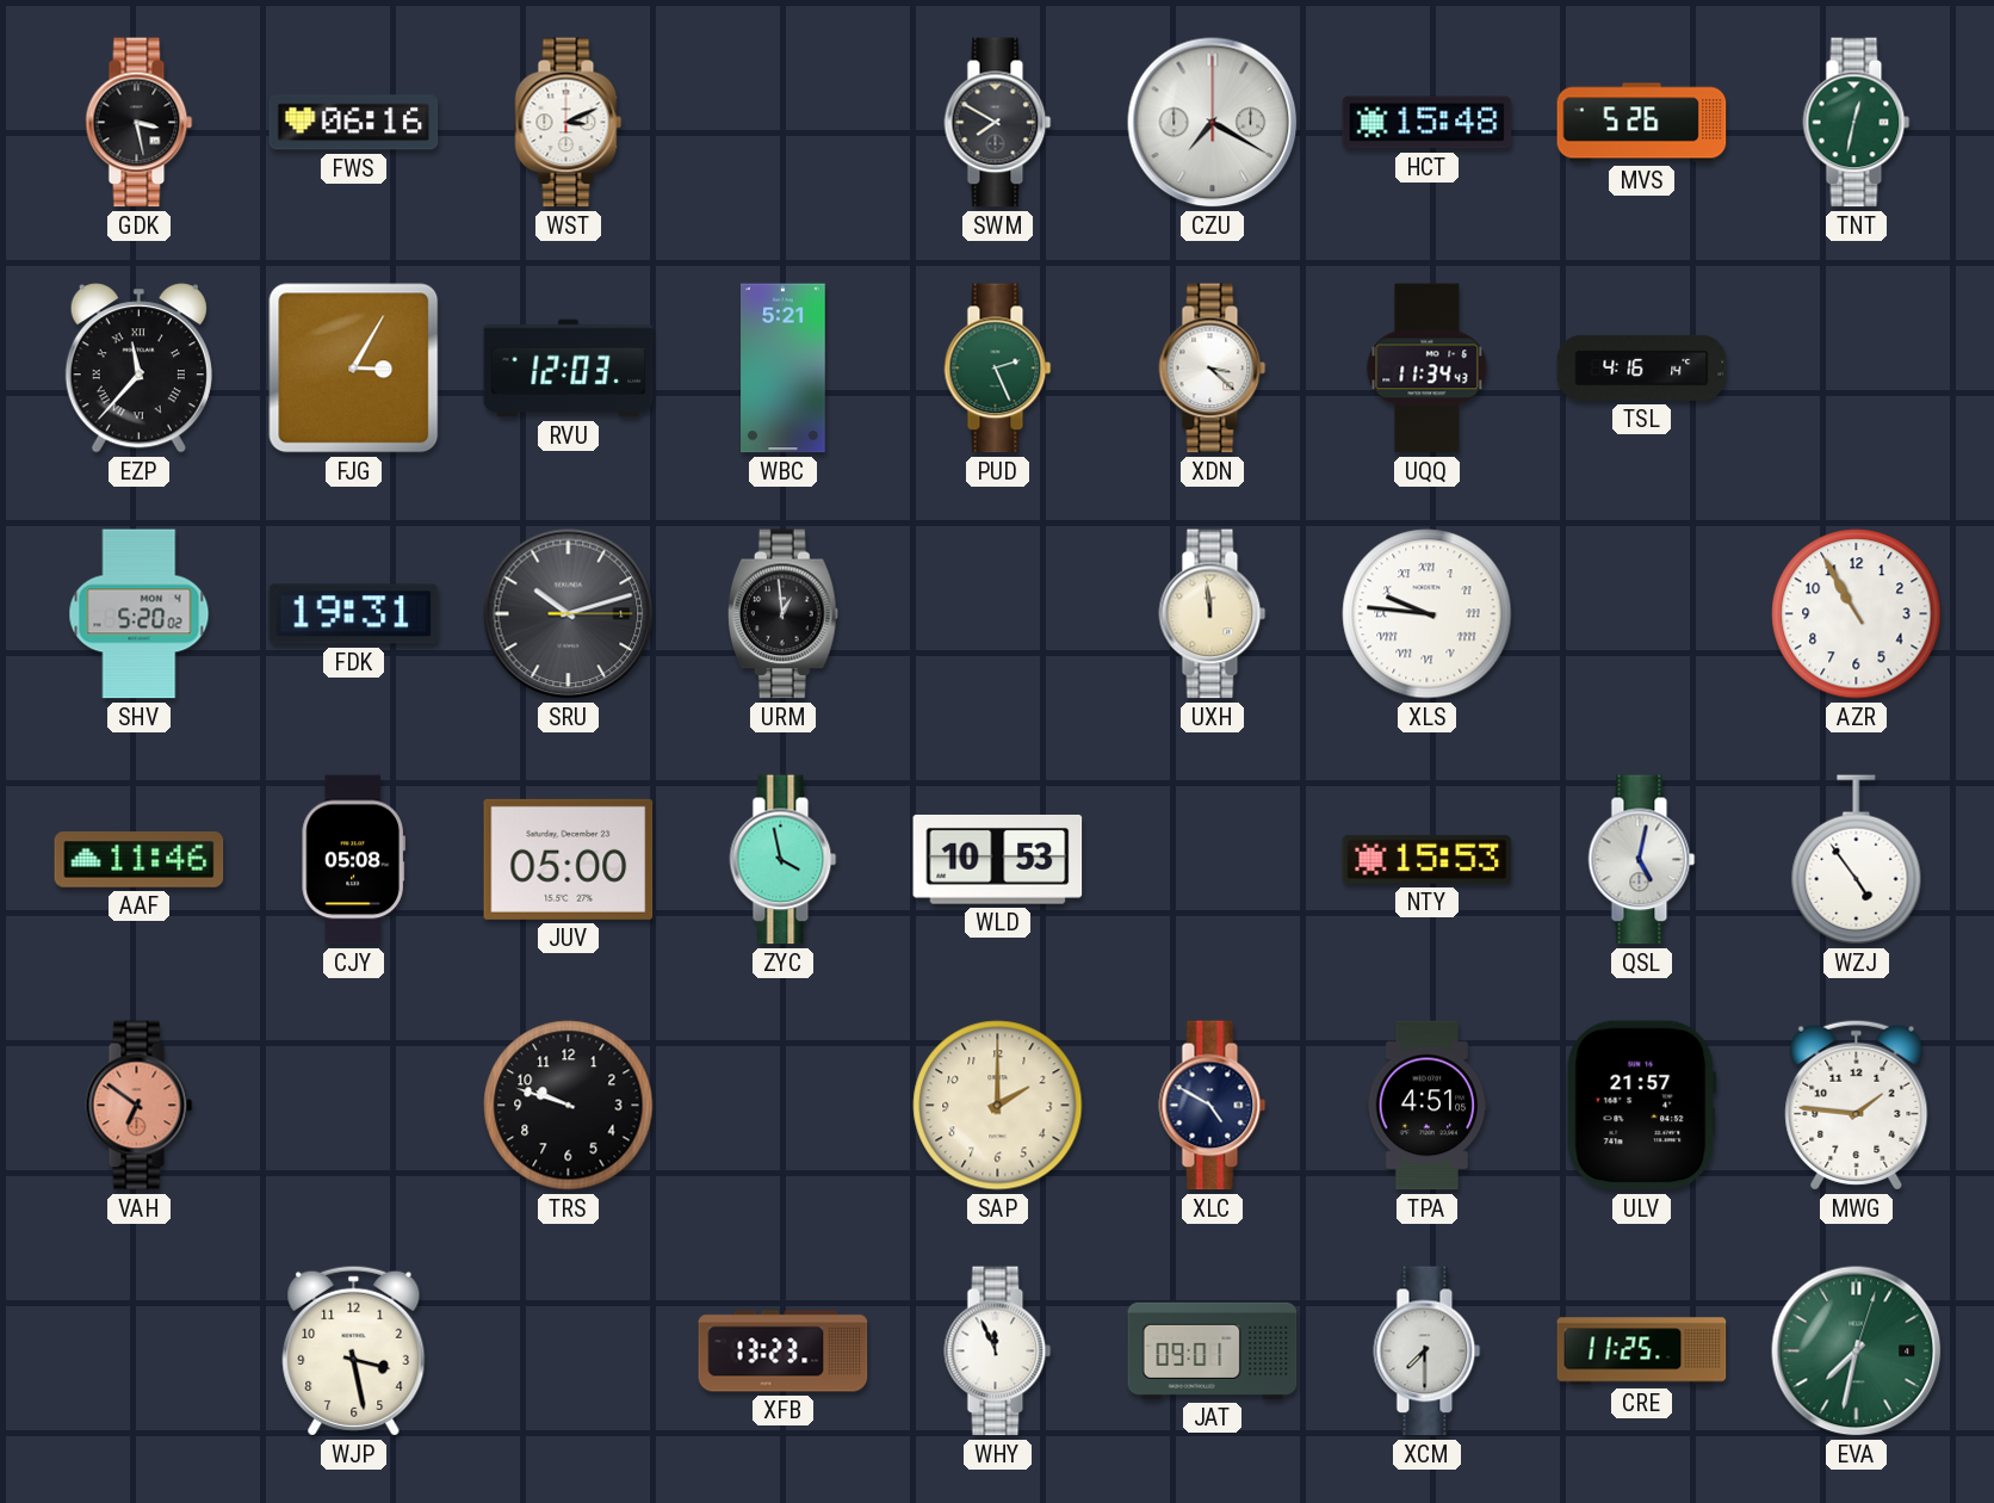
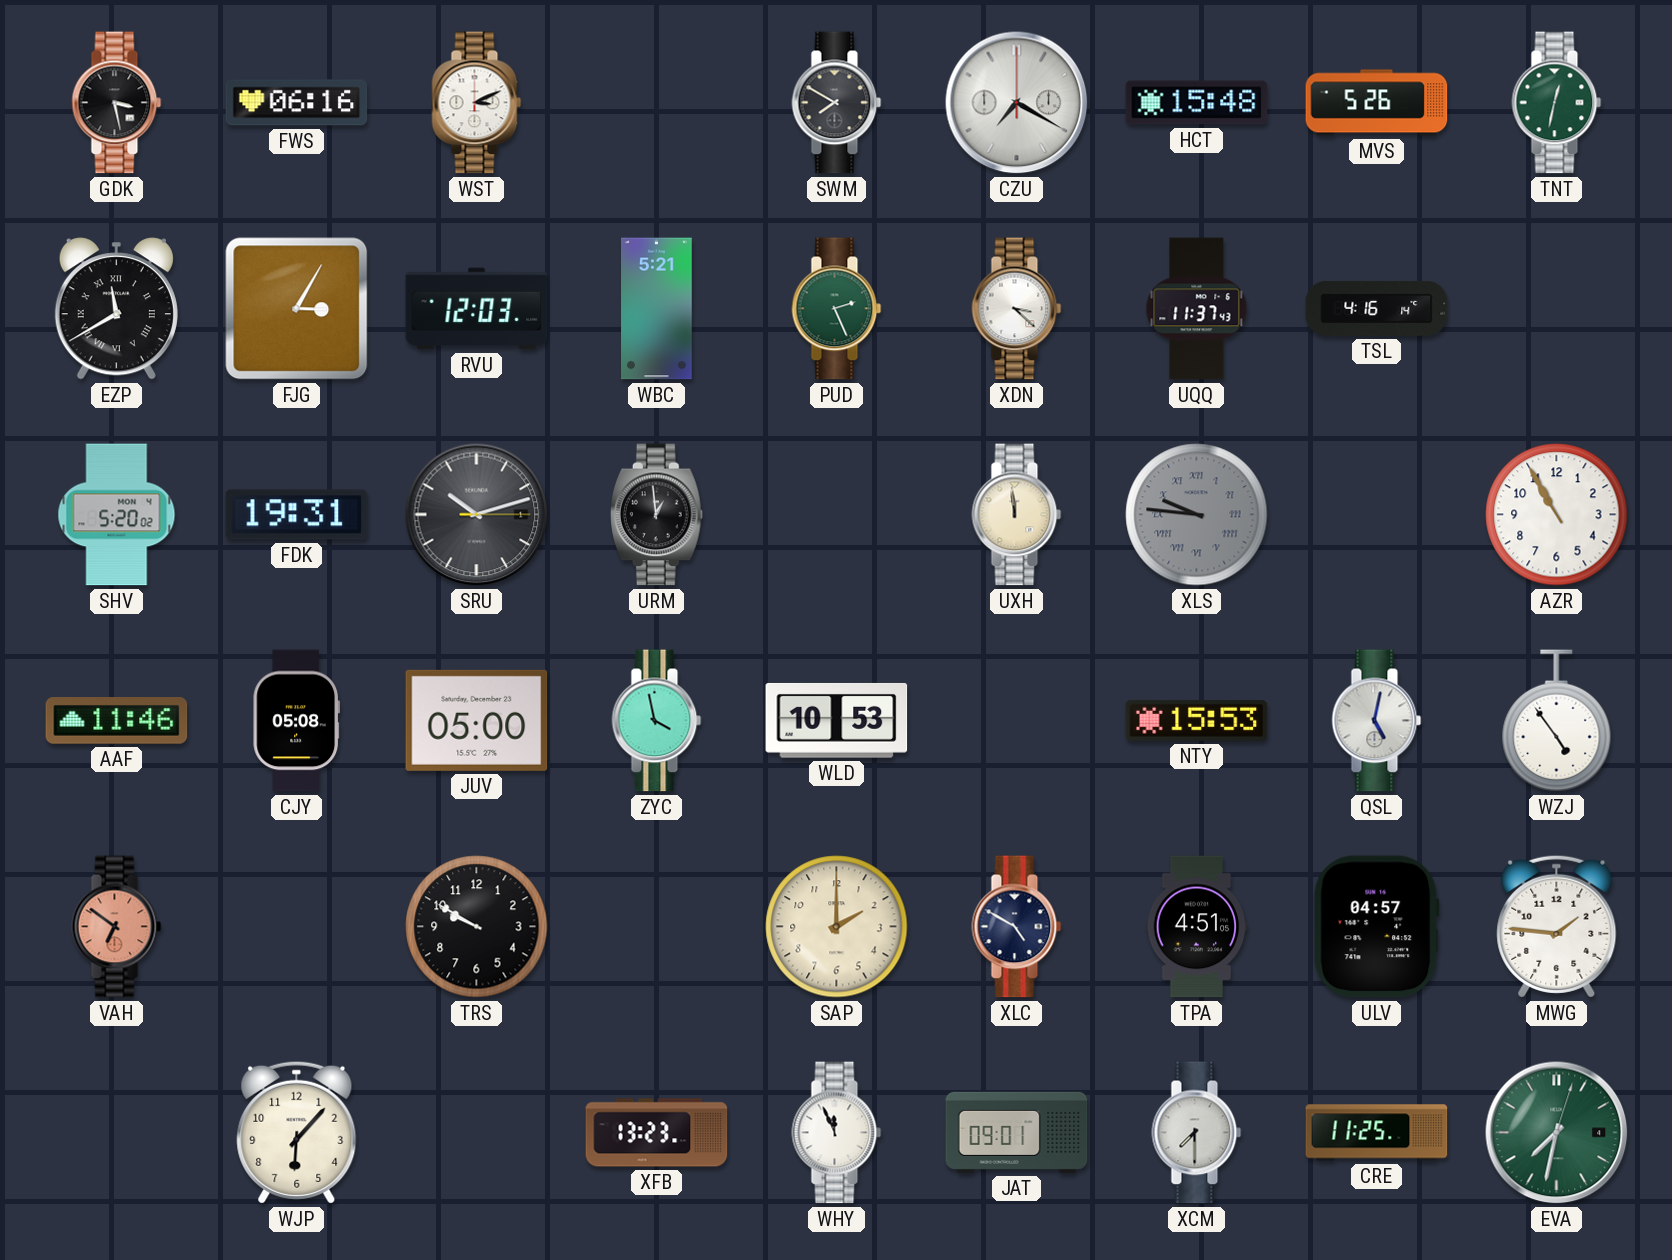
EZP: 11:37 -> 11:40 (116, 309)
UQQ: 11:34 -> 11:37 (1197, 309)
XLS dial: white -> grey (1197, 515)
TRS: 9:48 -> 9:50 (477, 927)
ULV: 21:57 -> 04:57 (1376, 927)
WJP: 3:28 -> 6:07 (297, 1132)
